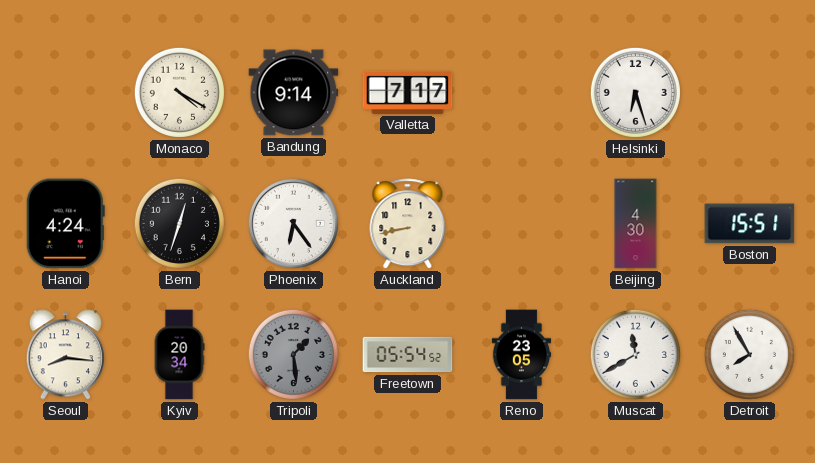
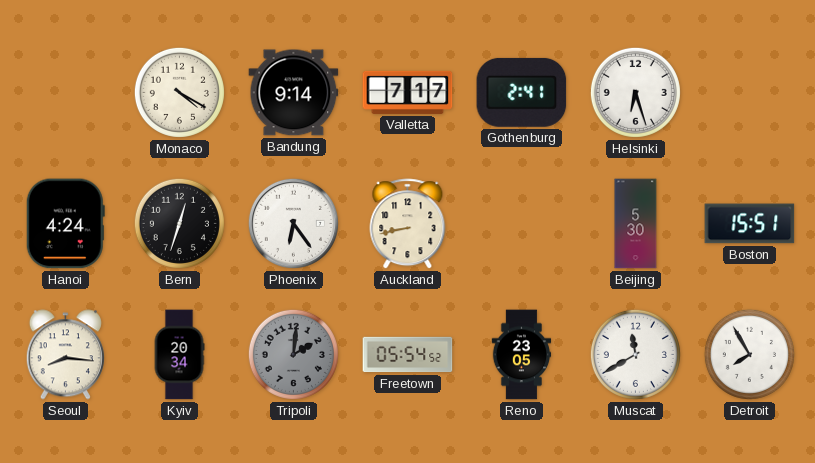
Gothenburg: none -> 2:41 (522, 92)
Beijing: 4:30 -> 5:30 (636, 224)
Tripoli: 1:29 -> 2:01 (293, 354)
